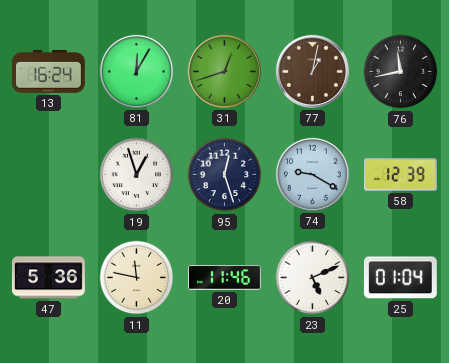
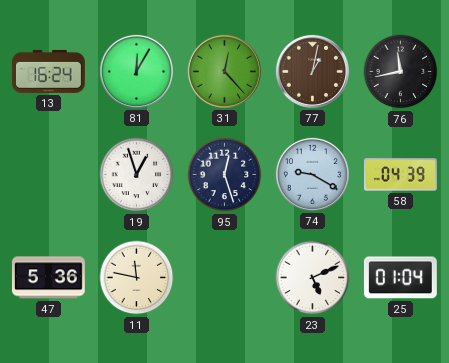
31: 12:42 -> 12:23 (224, 71)
58: 12:39 -> 04:39 (400, 175)
20: 11:46 -> none (224, 278)
